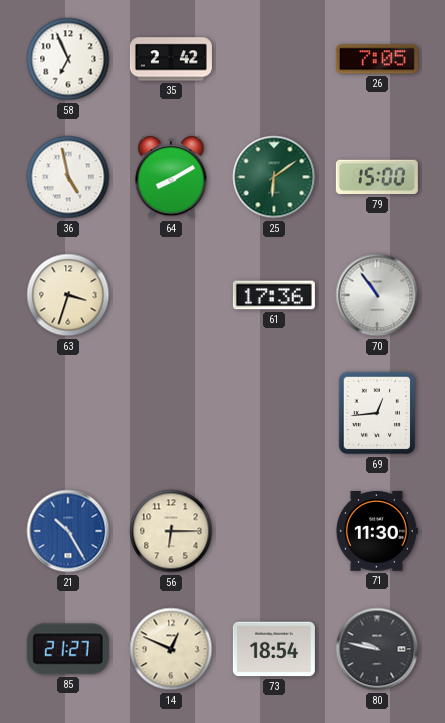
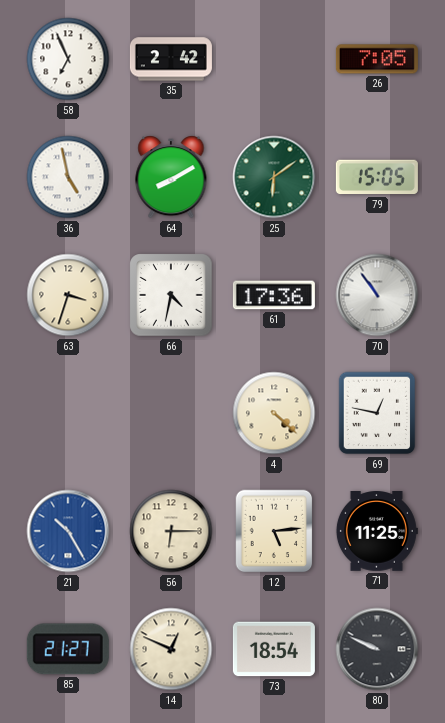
79: 15:00 -> 15:05 (377, 177)
66: none -> 4:32 (171, 295)
4: none -> 4:22 (274, 413)
69: 12:44 -> 12:47 (377, 413)
12: none -> 5:14 (274, 531)
71: 11:30 -> 11:25 (376, 532)
80: 9:47 -> 9:49 (377, 649)
